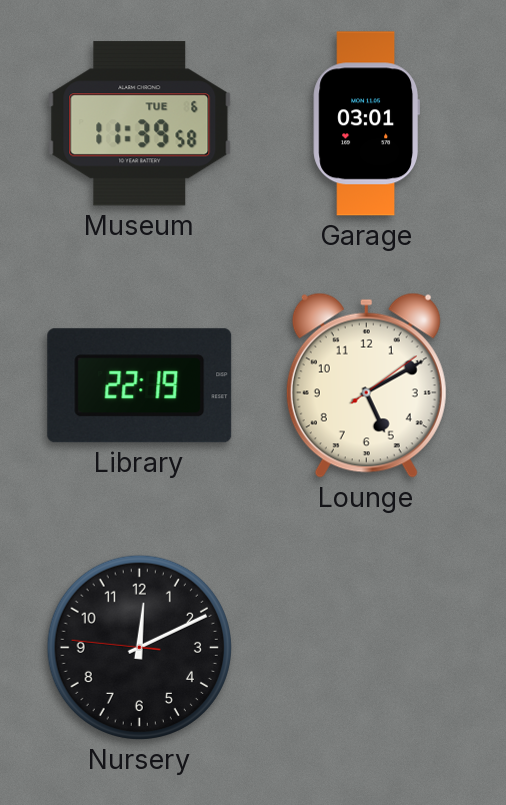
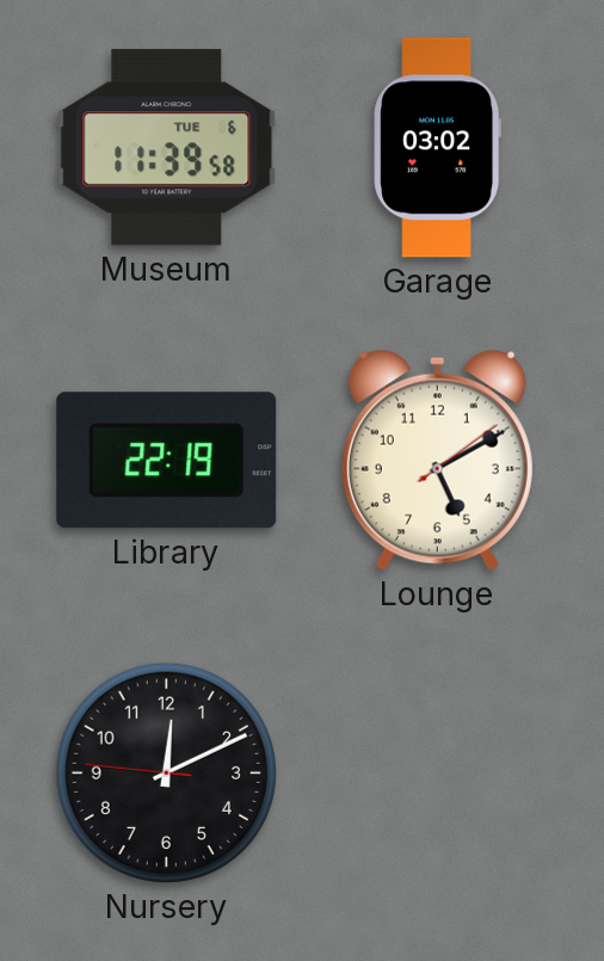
Garage: 03:01 -> 03:02 (437, 148)
